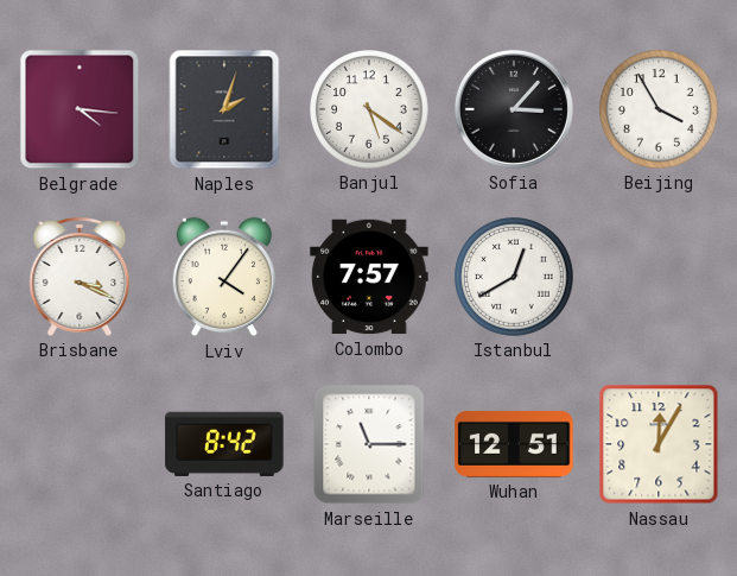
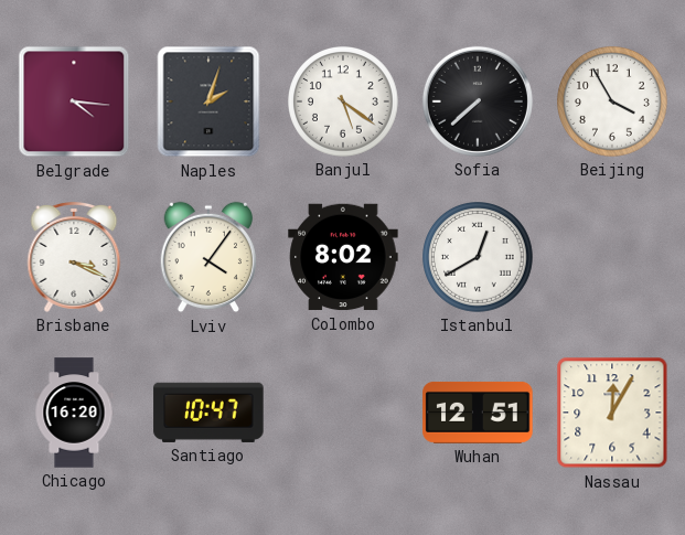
Sofia: 3:07 -> 7:38 (478, 101)
Colombo: 7:57 -> 8:02 (343, 257)
Chicago: none -> 16:20 (74, 413)
Santiago: 8:42 -> 10:47 (208, 413)
Marseille: 11:15 -> none (369, 444)
